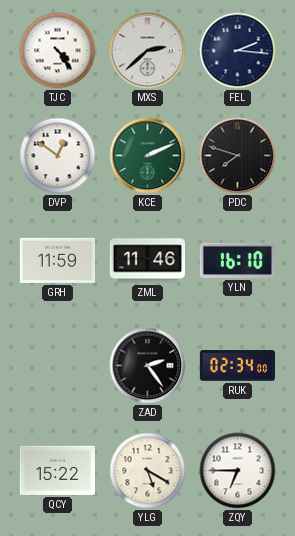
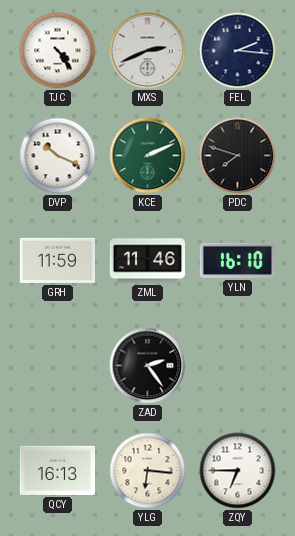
MXS: 2:38 -> 2:41 (148, 51)
DVP: 12:51 -> 10:19 (58, 156)
RUK: 02:34 -> none (237, 366)
QCY: 15:22 -> 16:13 (57, 470)
YLG: 5:20 -> 6:16 (148, 471)
